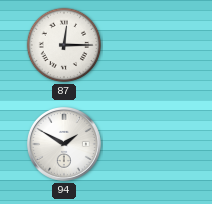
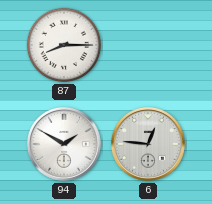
87: 12:15 -> 8:15 (64, 45)
6: none -> 12:46 (148, 144)
